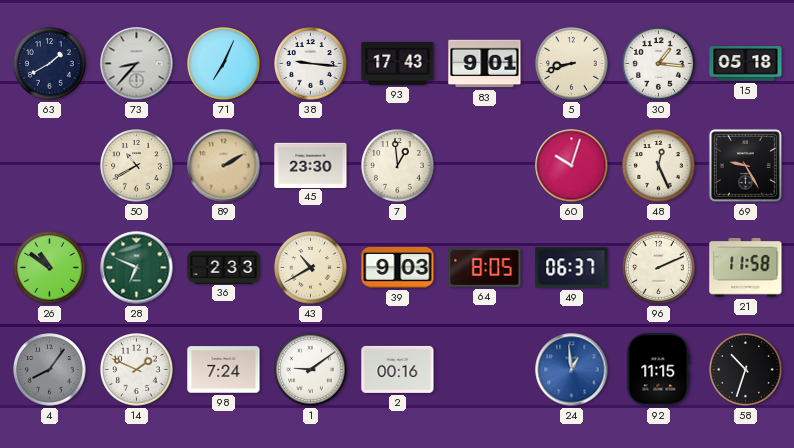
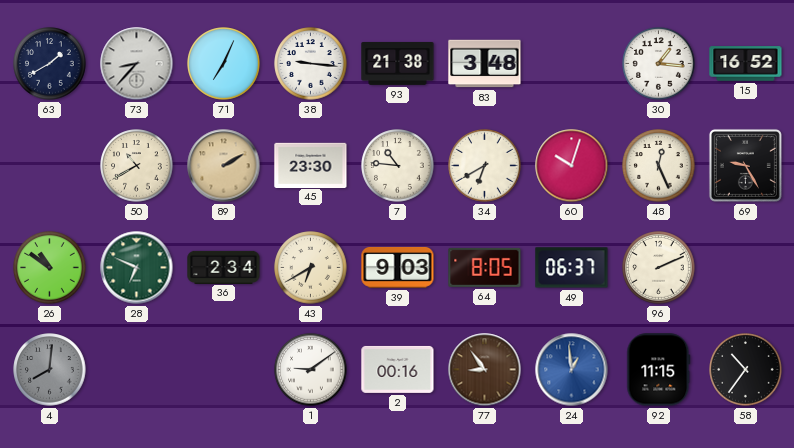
93: 17:43 -> 21:38 (398, 63)
83: 9:01 -> 3:48 (485, 64)
5: 8:42 -> none (572, 64)
15: 05:18 -> 16:52 (746, 64)
7: 12:59 -> 10:46 (398, 166)
34: none -> 6:40 (485, 166)
36: 2:33 -> 2:34 (224, 267)
43: 10:40 -> 6:40 (311, 268)
21: 11:58 -> none (746, 268)
4: 8:06 -> 8:01 (50, 370)
14: 1:49 -> none (137, 370)
98: 7:24 -> none (224, 370)
77: none -> 8:54 (485, 370)
58: 10:33 -> 10:36 (746, 370)
